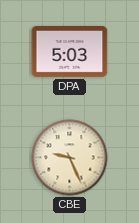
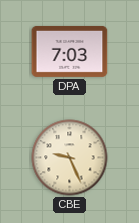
DPA: 5:03 -> 7:03 (70, 51)
